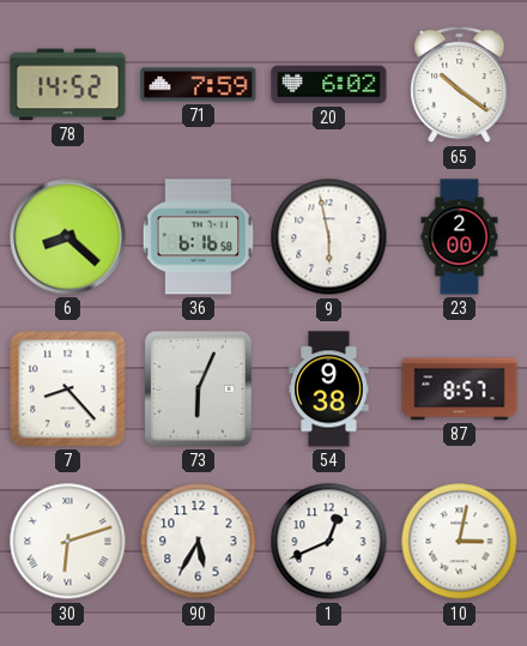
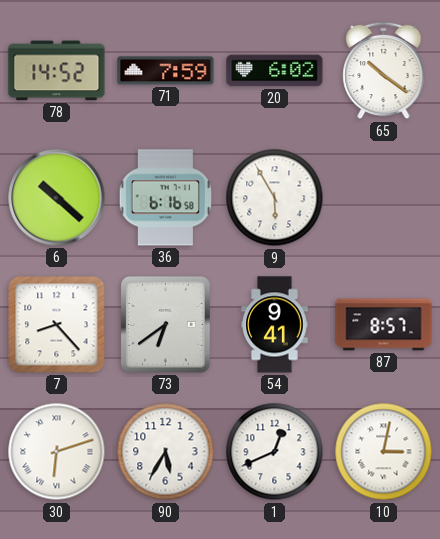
6: 8:22 -> 10:22 (57, 198)
9: 5:58 -> 5:55 (275, 198)
23: 2:00 -> none (460, 237)
73: 6:04 -> 6:39 (166, 325)
54: 9:38 -> 9:41 (275, 325)
